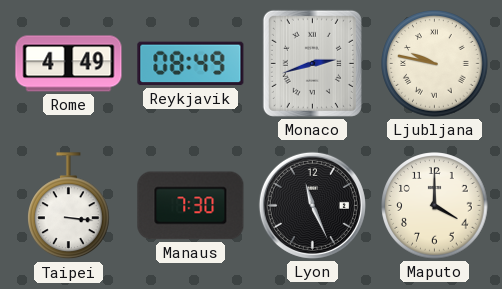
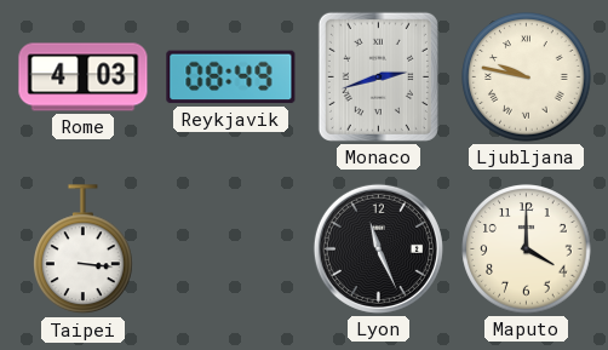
Rome: 4:49 -> 4:03 (84, 78)
Manaus: 7:30 -> none (191, 206)
